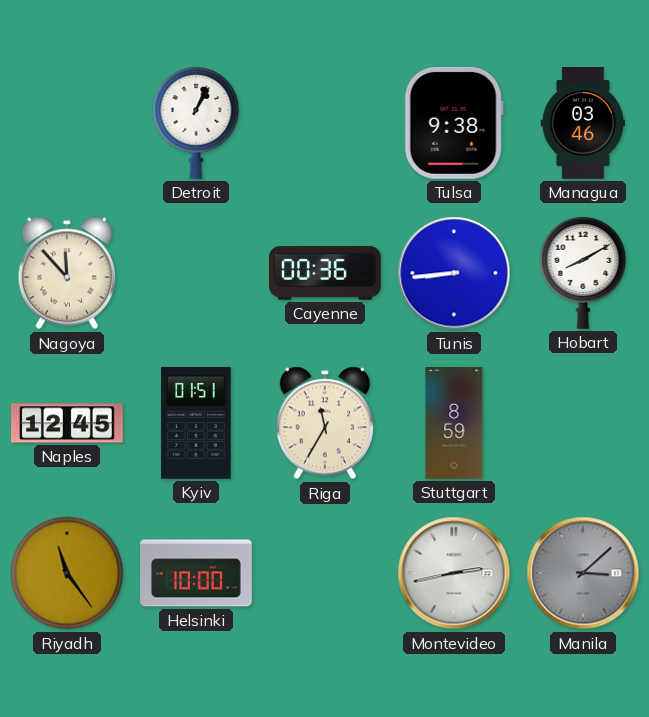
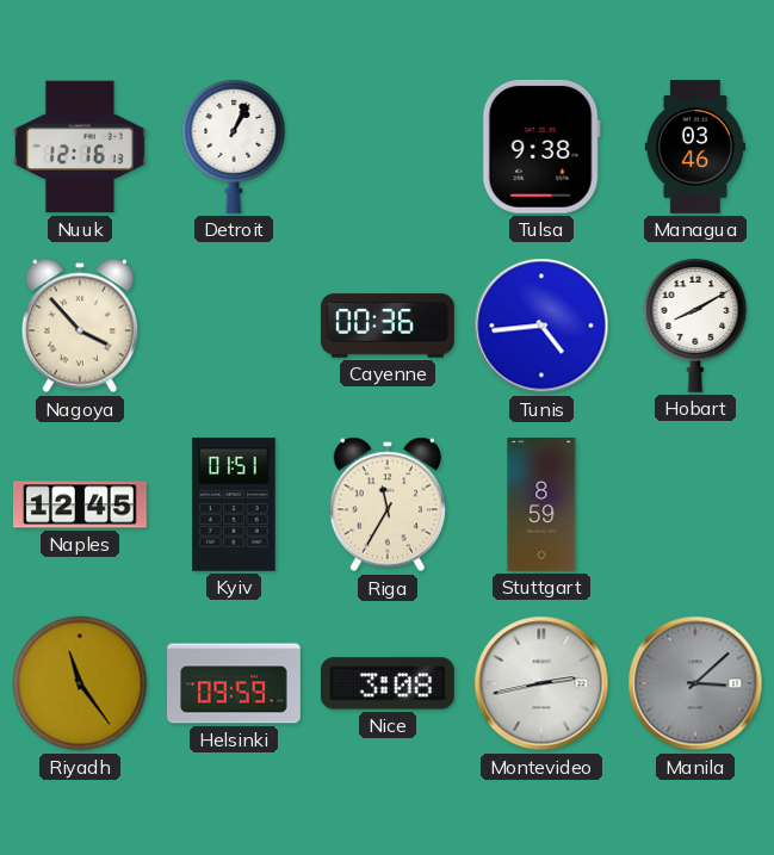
Nuuk: none -> 12:16 (81, 147)
Nagoya: 11:53 -> 3:53 (80, 326)
Tunis: 8:44 -> 4:44 (541, 326)
Helsinki: 10:00 -> 09:59 (234, 683)
Nice: none -> 3:08 (388, 683)
